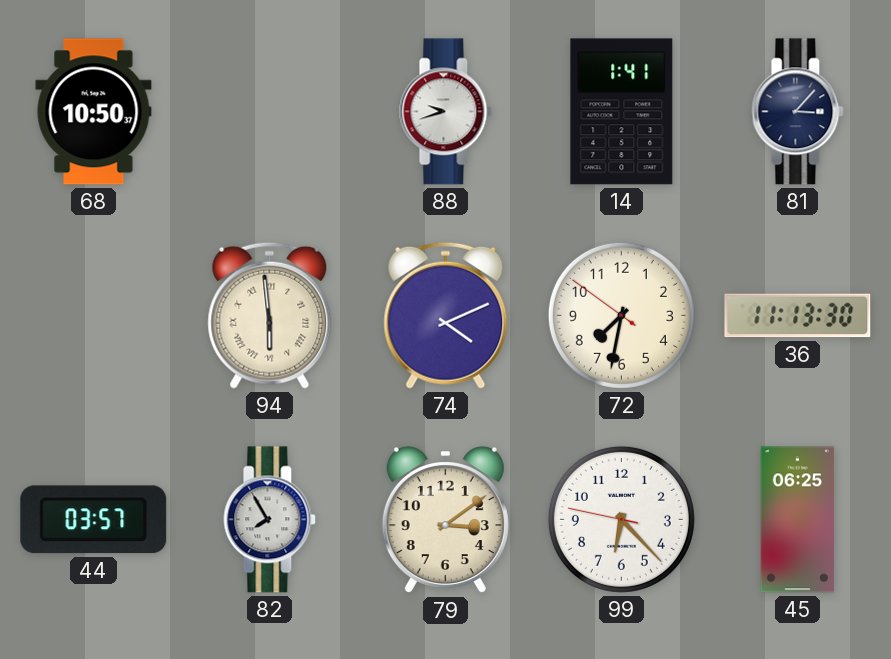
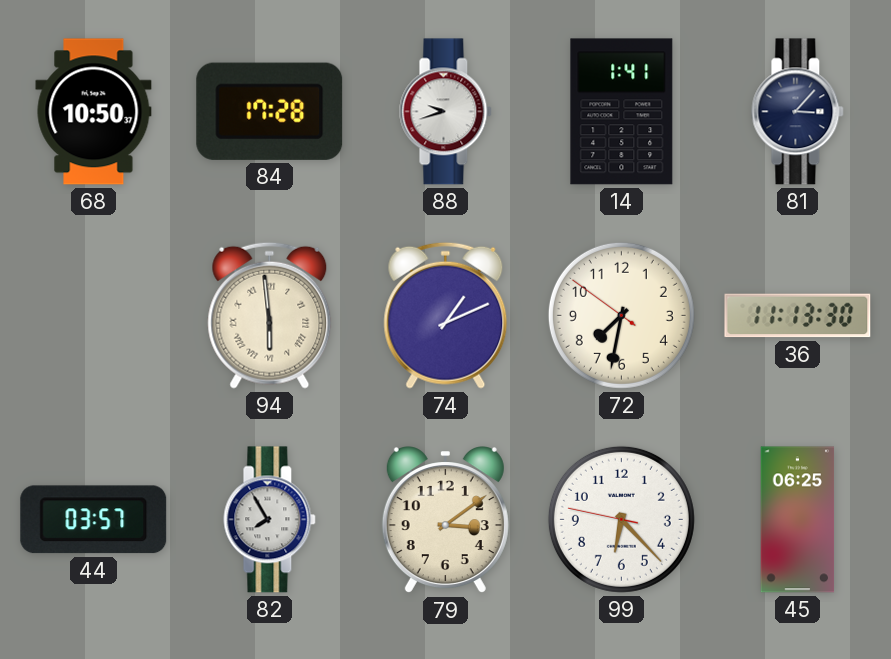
84: none -> 17:28 (270, 111)
74: 4:11 -> 1:11 (446, 315)
